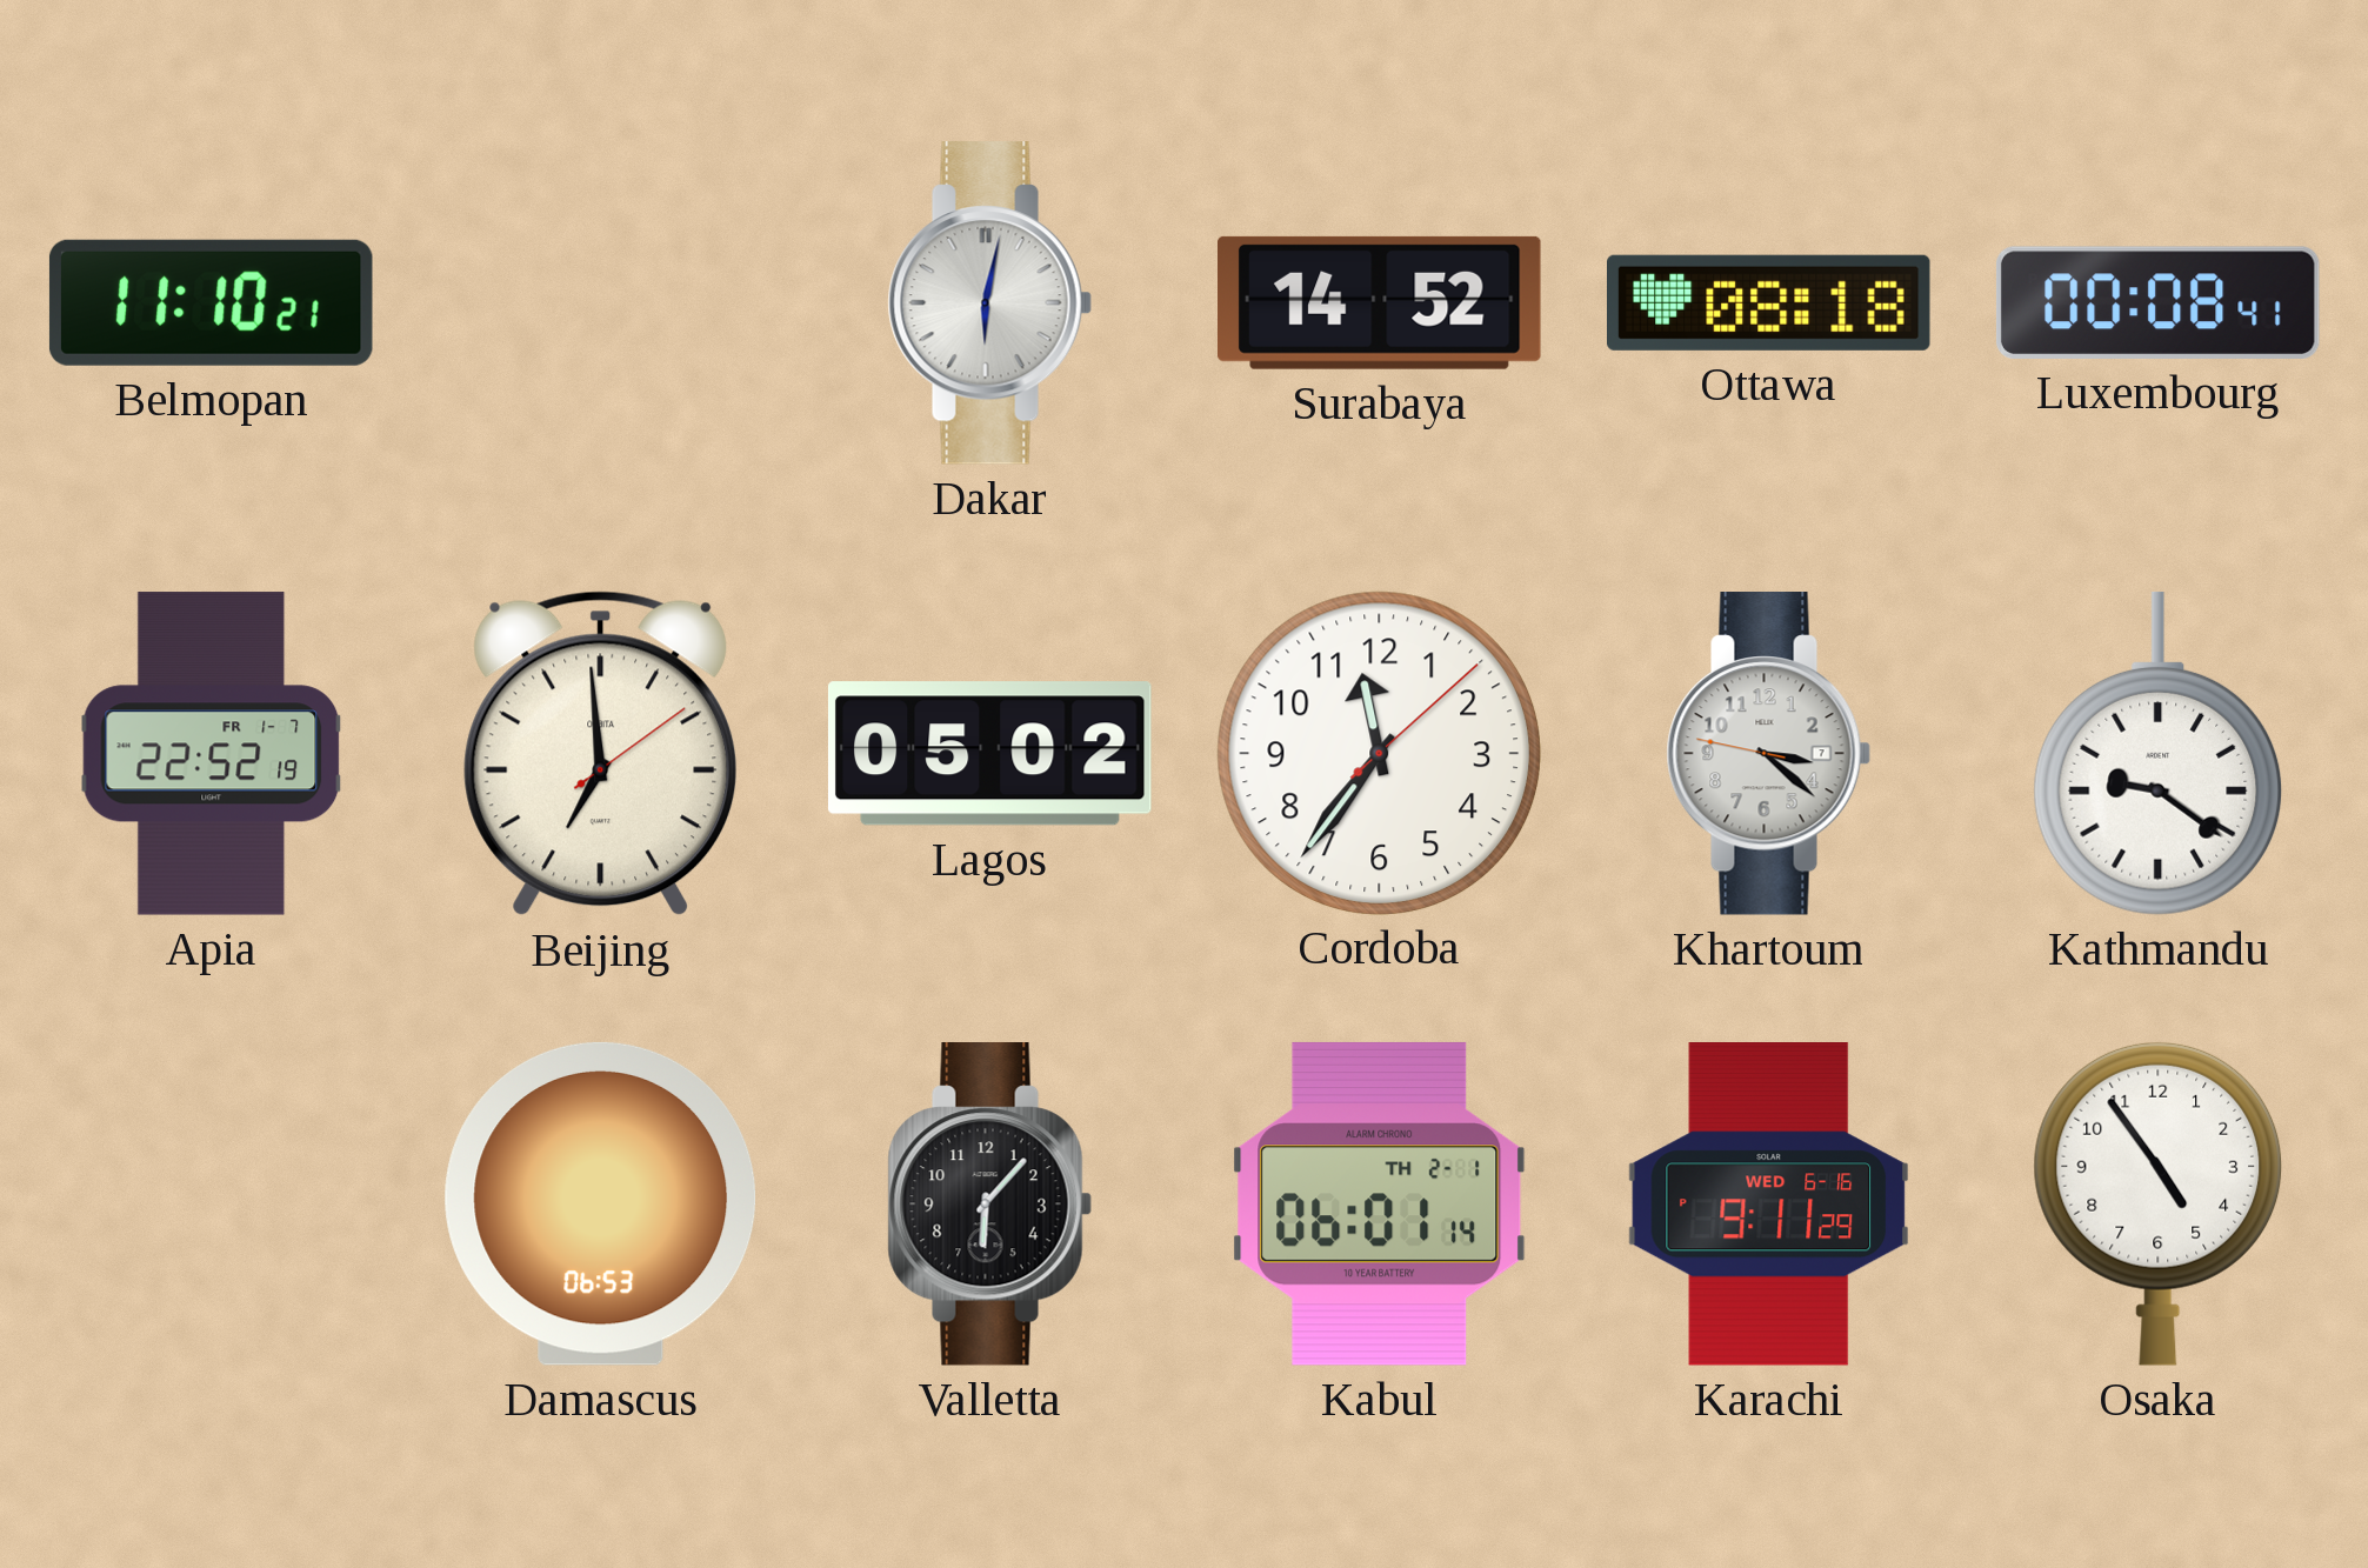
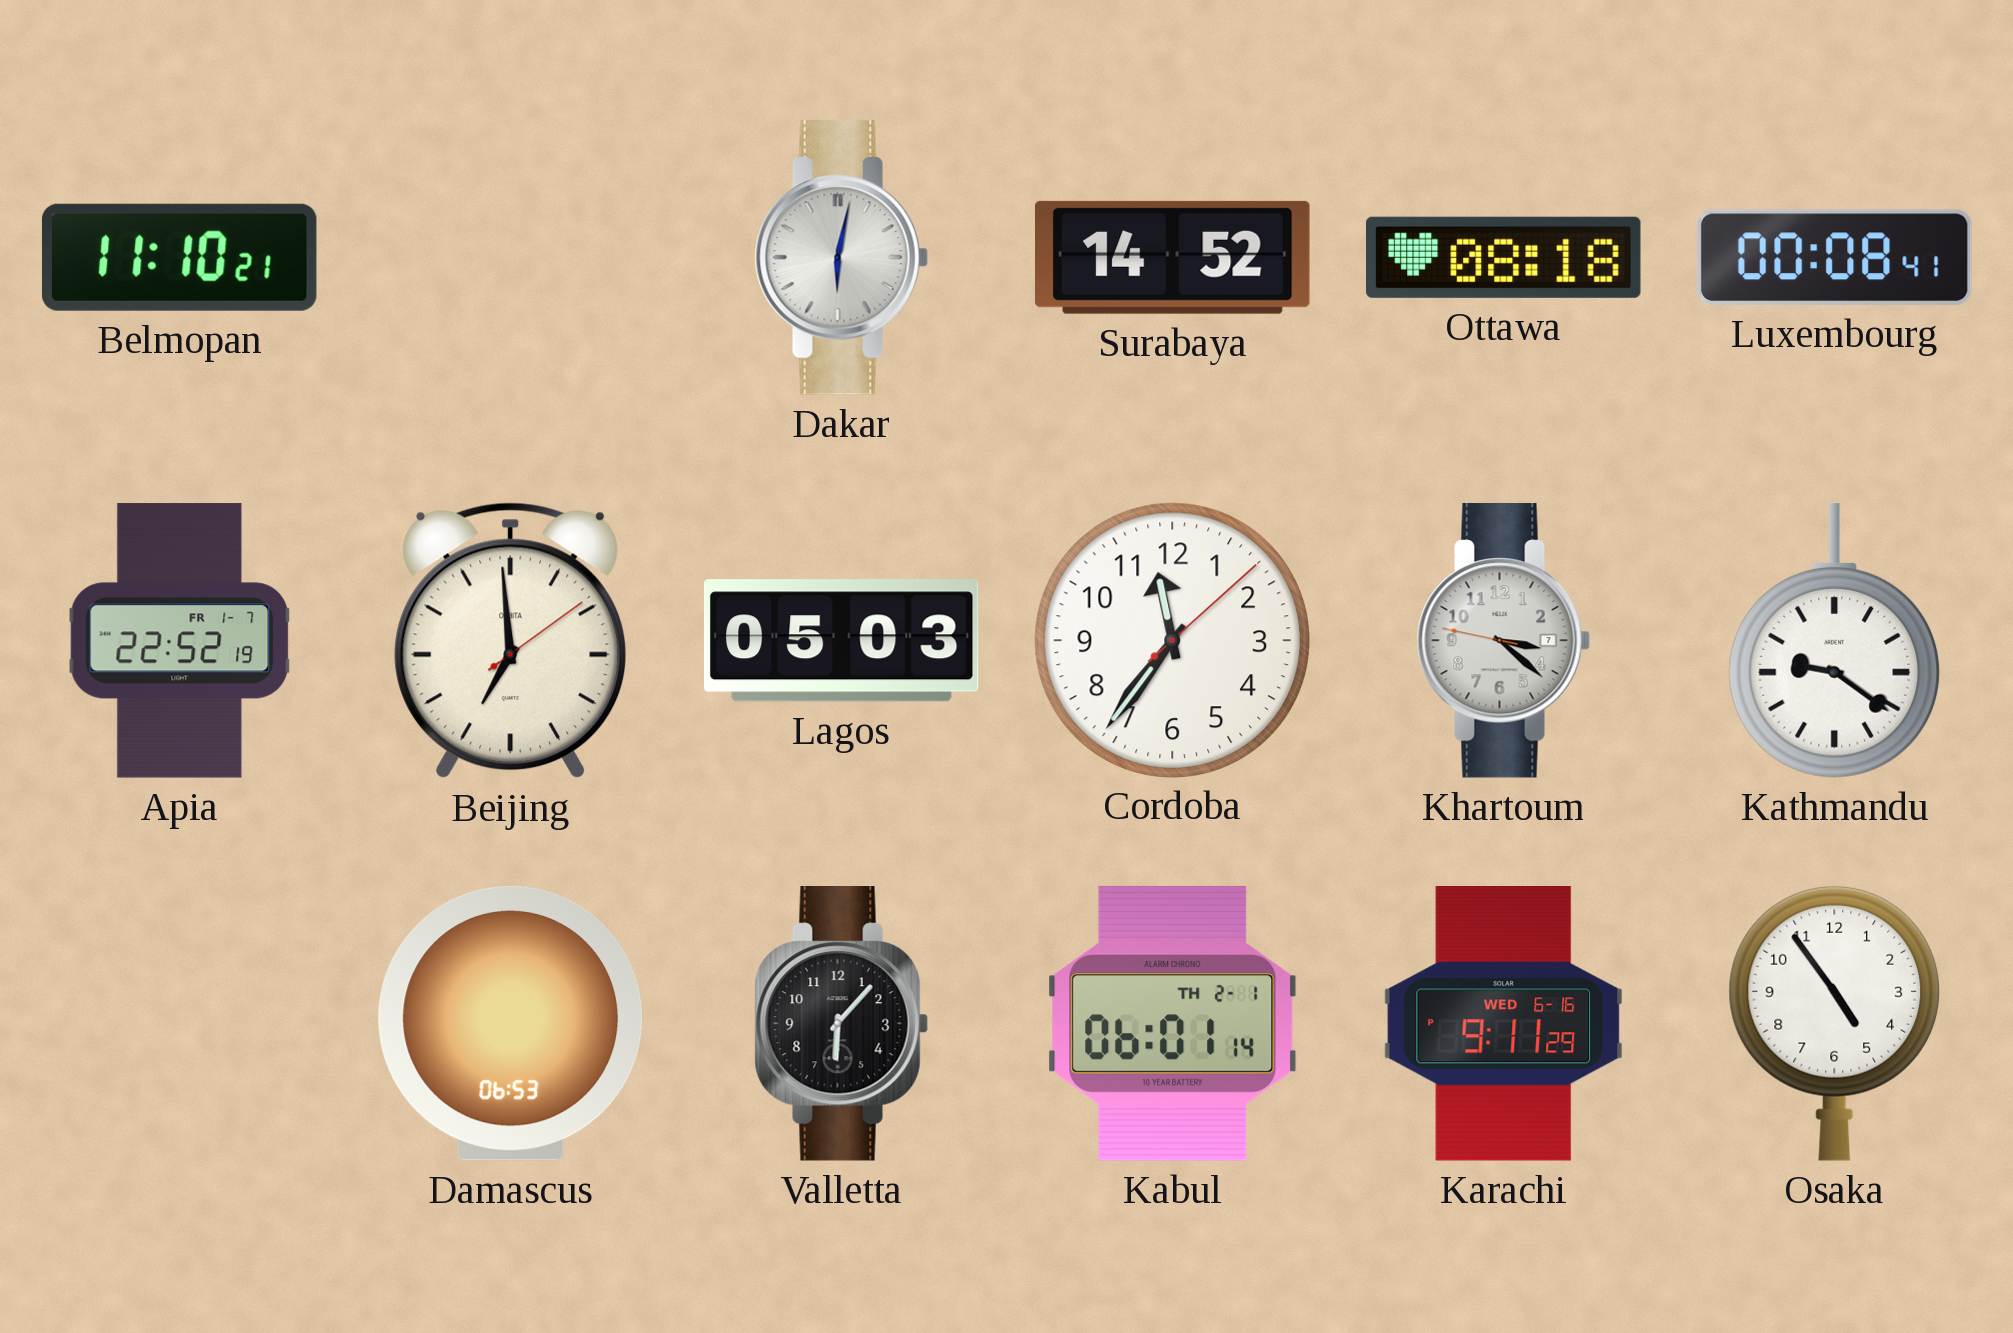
Lagos: 05:02 -> 05:03 (841, 641)
